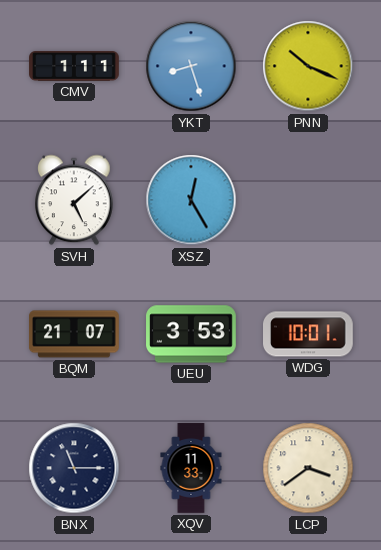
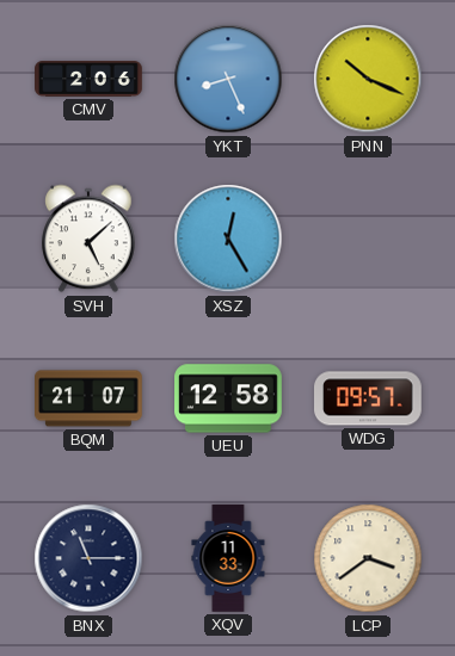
CMV: 1:11 -> 2:06 (88, 79)
YKT: 8:27 -> 8:26 (228, 79)
UEU: 3:53 -> 12:58 (228, 398)
WDG: 10:01 -> 09:57 (369, 398)
